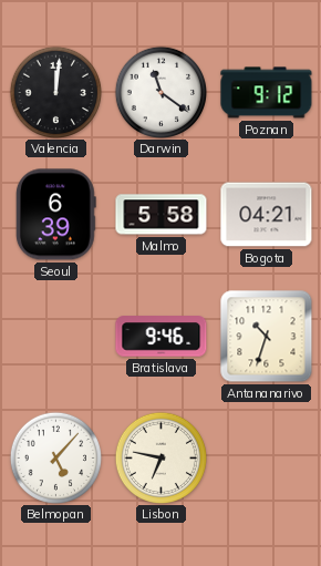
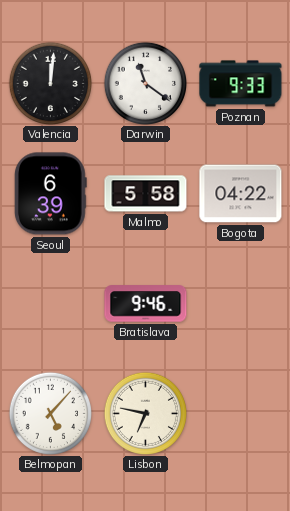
Poznan: 9:12 -> 9:33 (241, 84)
Bogota: 04:21 -> 04:22 (241, 194)
Antananarivo: 10:33 -> none (267, 337)
